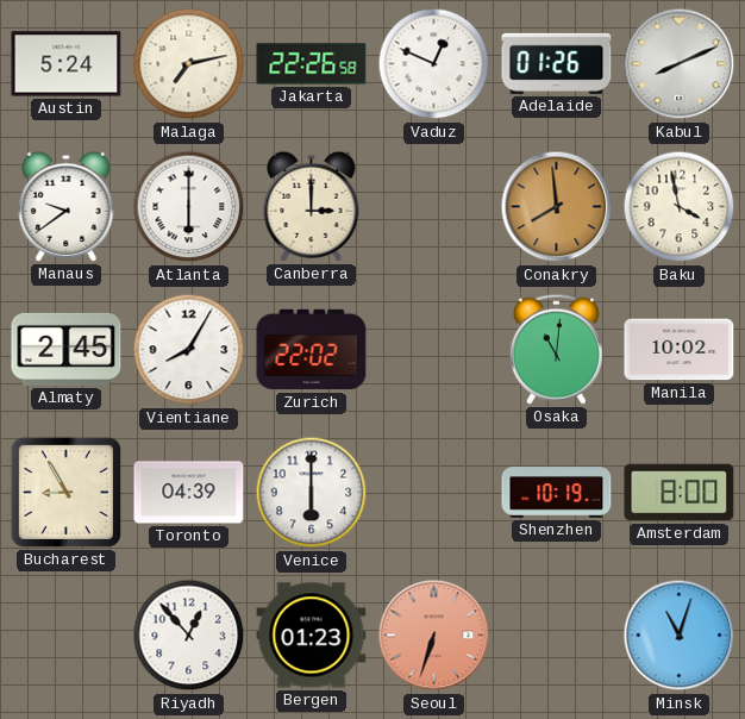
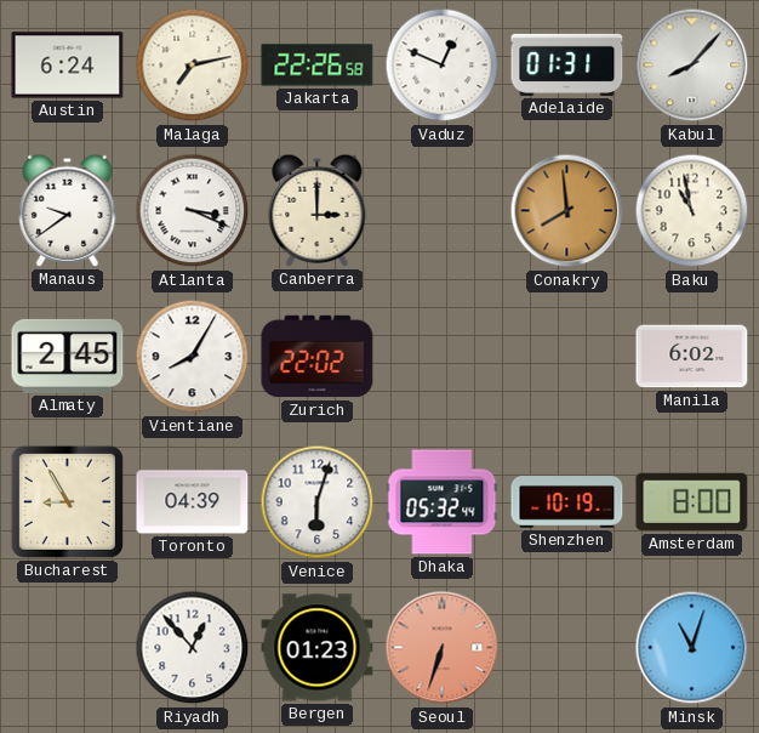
Austin: 5:24 -> 6:24 (68, 66)
Adelaide: 01:26 -> 01:31 (567, 64)
Kabul: 8:11 -> 8:07 (692, 66)
Atlanta: 6:00 -> 3:19 (193, 211)
Baku: 3:58 -> 10:58 (692, 211)
Osaka: 11:01 -> none (556, 349)
Manila: 10:02 -> 6:02 (692, 357)
Venice: 6:00 -> 6:03 (318, 502)
Dhaka: none -> 05:32 (443, 502)
